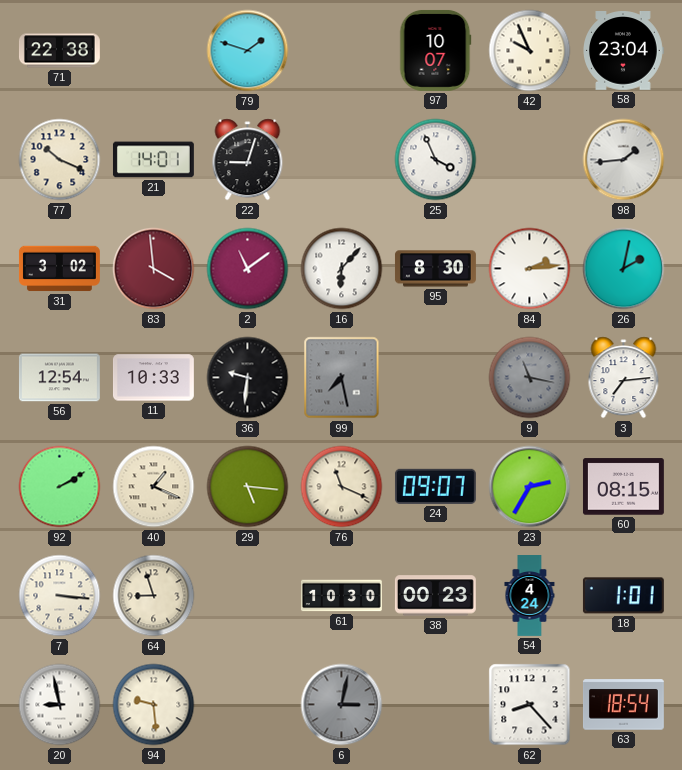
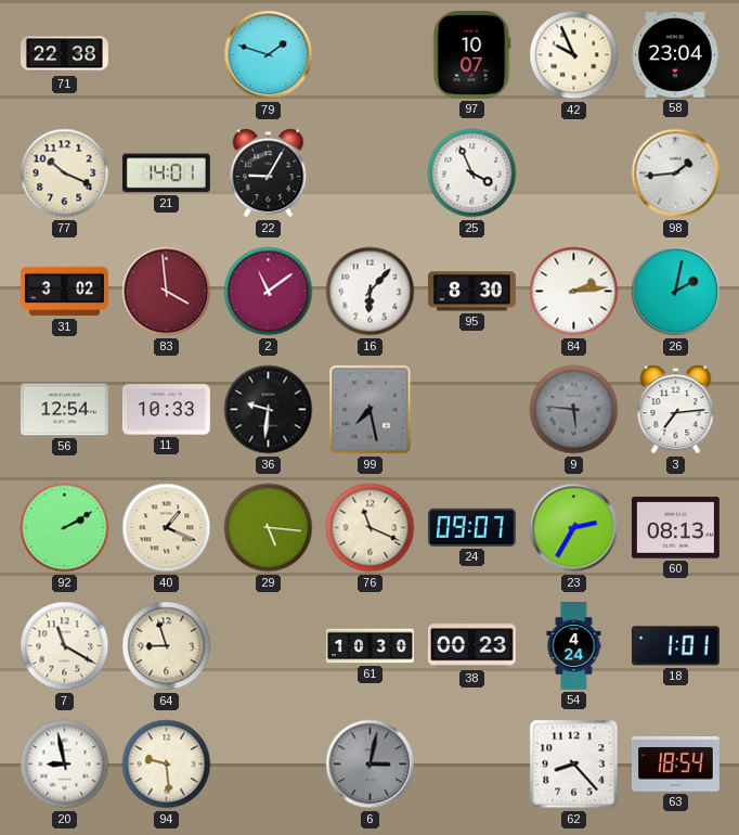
22: 9:03 -> 9:05 (269, 174)
9: 11:17 -> 5:46 (574, 410)
60: 08:15 -> 08:13 (675, 528)
7: 3:16 -> 11:20 (65, 646)
